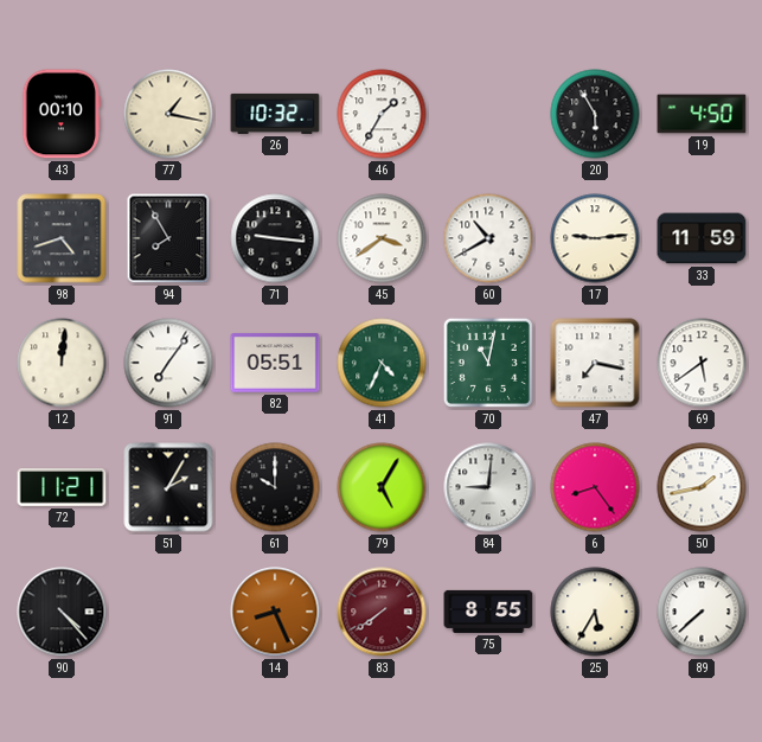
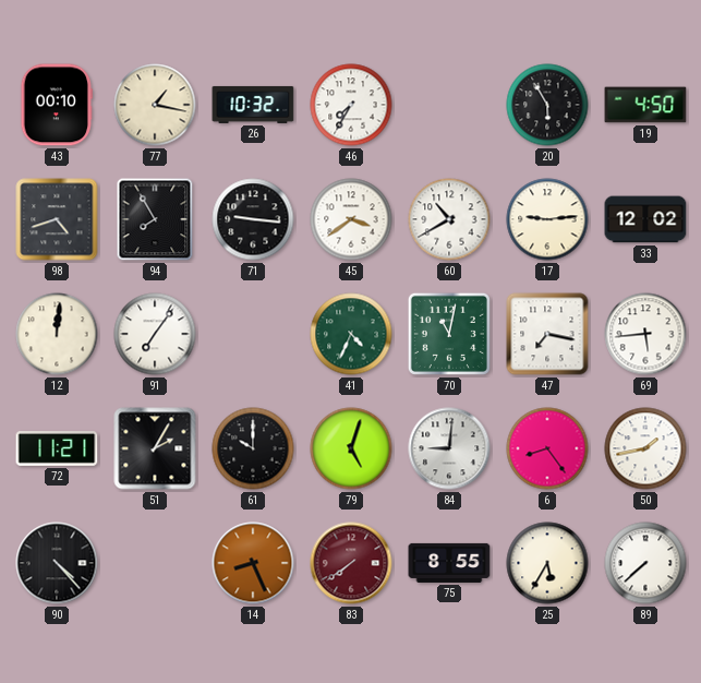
46: 1:35 -> 7:35 (351, 105)
33: 11:59 -> 12:02 (645, 219)
82: 05:51 -> none (275, 363)
69: 5:39 -> 5:44 (645, 334)
79: 5:05 -> 5:03 (351, 448)
